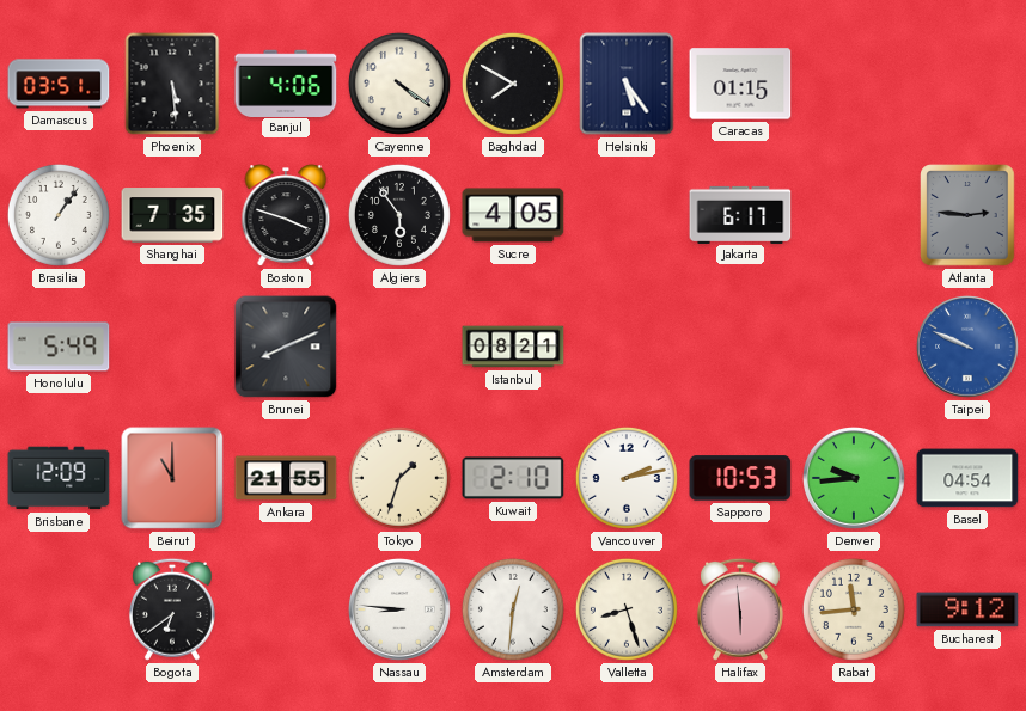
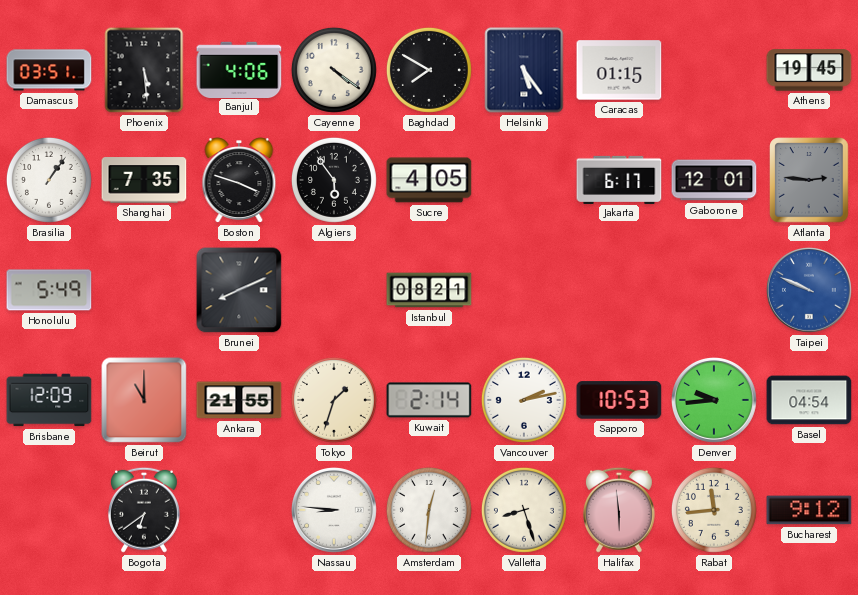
Athens: none -> 19:45 (809, 70)
Gaborone: none -> 12:01 (714, 180)
Kuwait: 2:10 -> 2:14 (429, 400)
